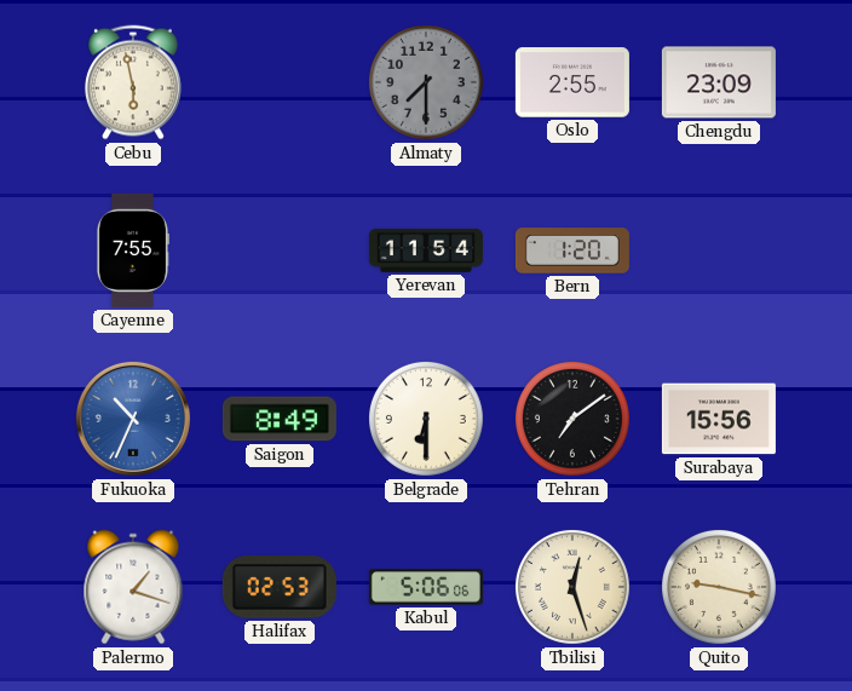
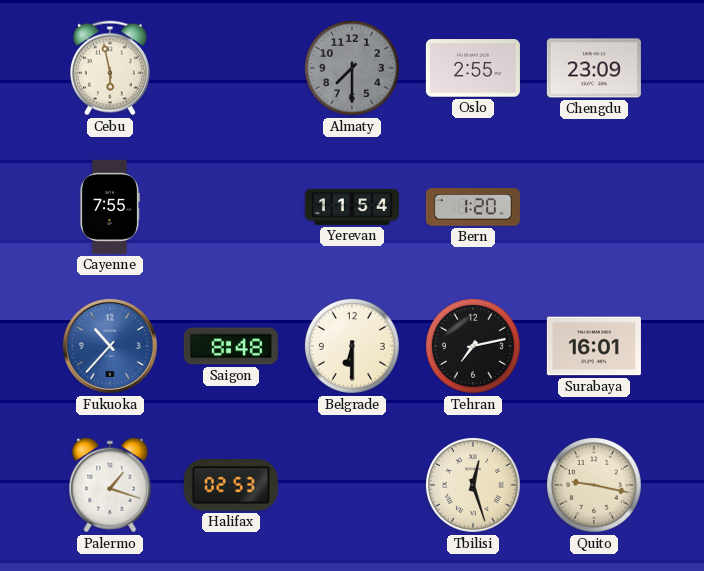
Fukuoka: 10:34 -> 10:37 (110, 346)
Saigon: 8:49 -> 8:48 (231, 346)
Tehran: 7:09 -> 7:13 (473, 346)
Surabaya: 15:56 -> 16:01 (594, 346)
Kabul: 5:06 -> none (426, 587)
